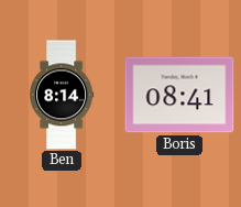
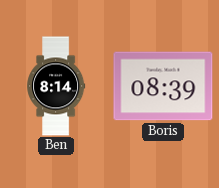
Boris: 08:41 -> 08:39 (163, 86)
